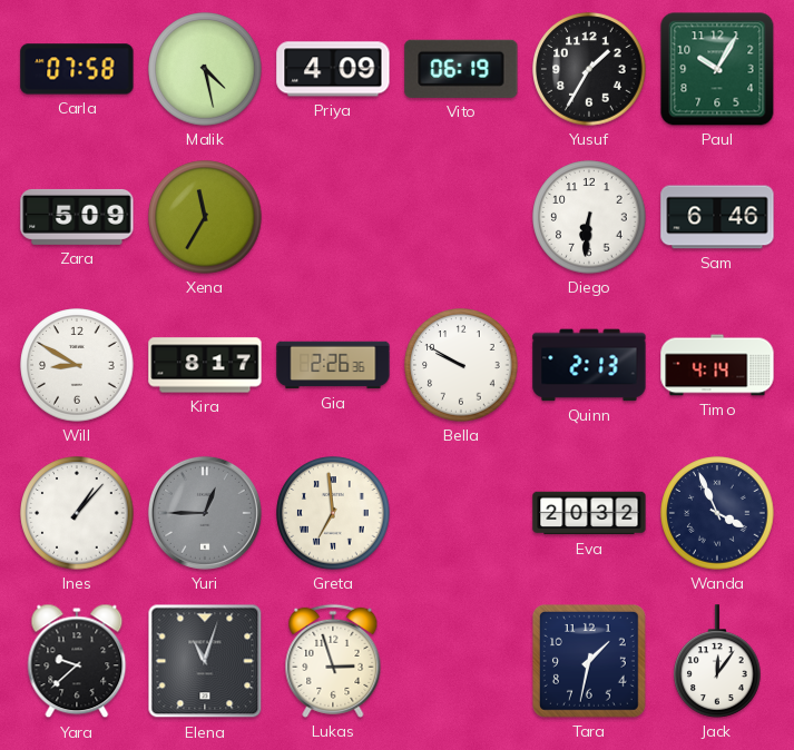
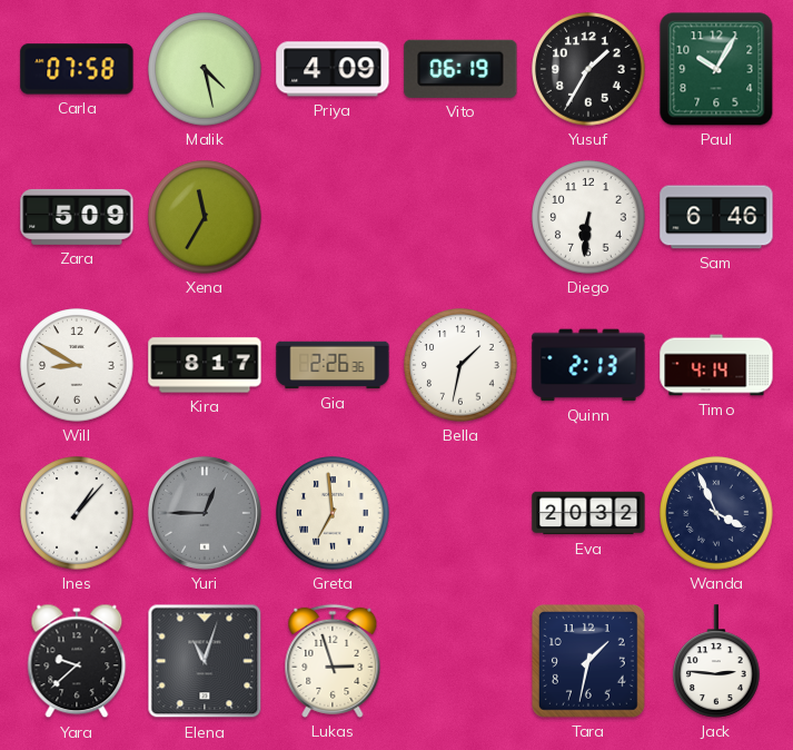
Bella: 9:50 -> 1:32 (460, 365)
Jack: 12:06 -> 2:46 (716, 661)
